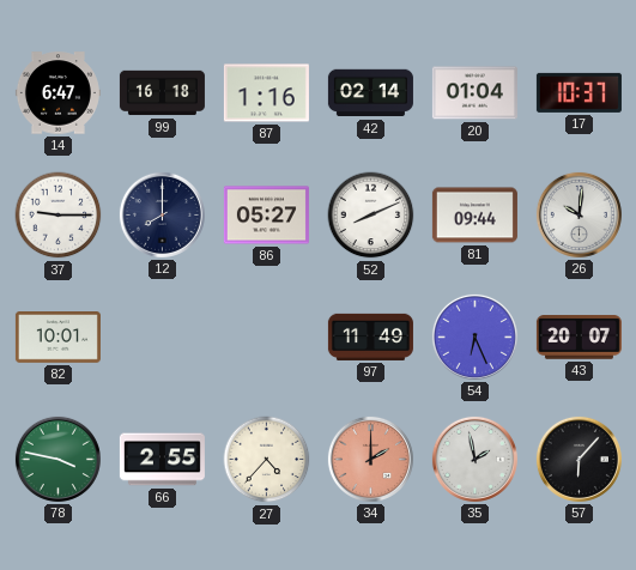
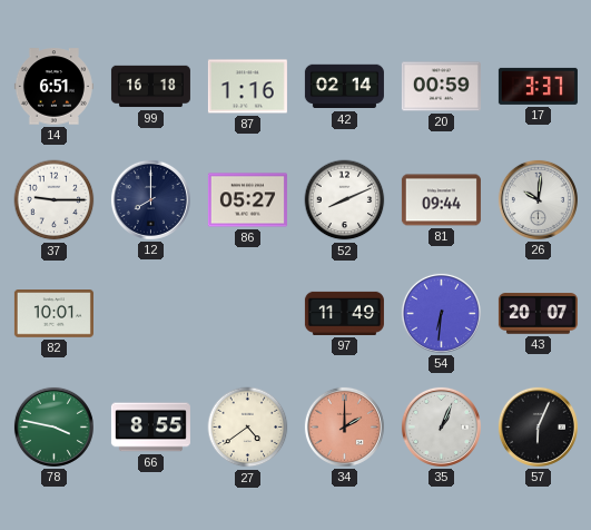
14: 6:47 -> 6:51 (53, 87)
20: 01:04 -> 00:59 (441, 87)
17: 10:37 -> 3:37 (538, 86)
54: 6:26 -> 6:31 (441, 313)
66: 2:55 -> 8:55 (150, 428)
27: 4:37 -> 4:39 (248, 428)
35: 1:58 -> 1:04 (441, 426)
57: 6:07 -> 6:04 (538, 426)
